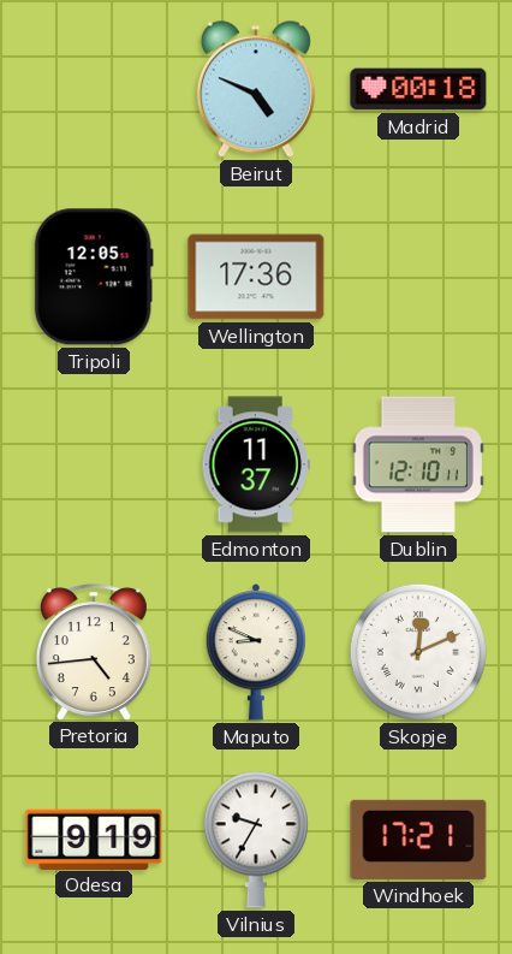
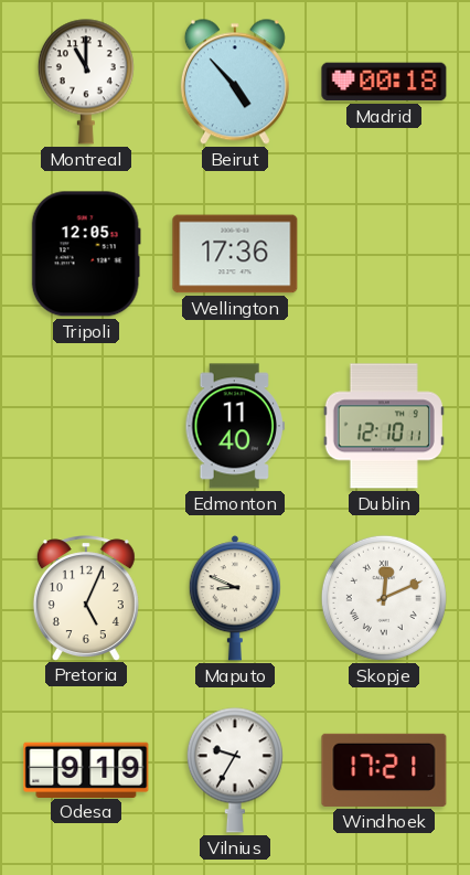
Montreal: none -> 11:00 (86, 82)
Beirut: 4:49 -> 4:53 (235, 82)
Edmonton: 11:37 -> 11:40 (234, 426)
Pretoria: 4:44 -> 5:04 (86, 598)
